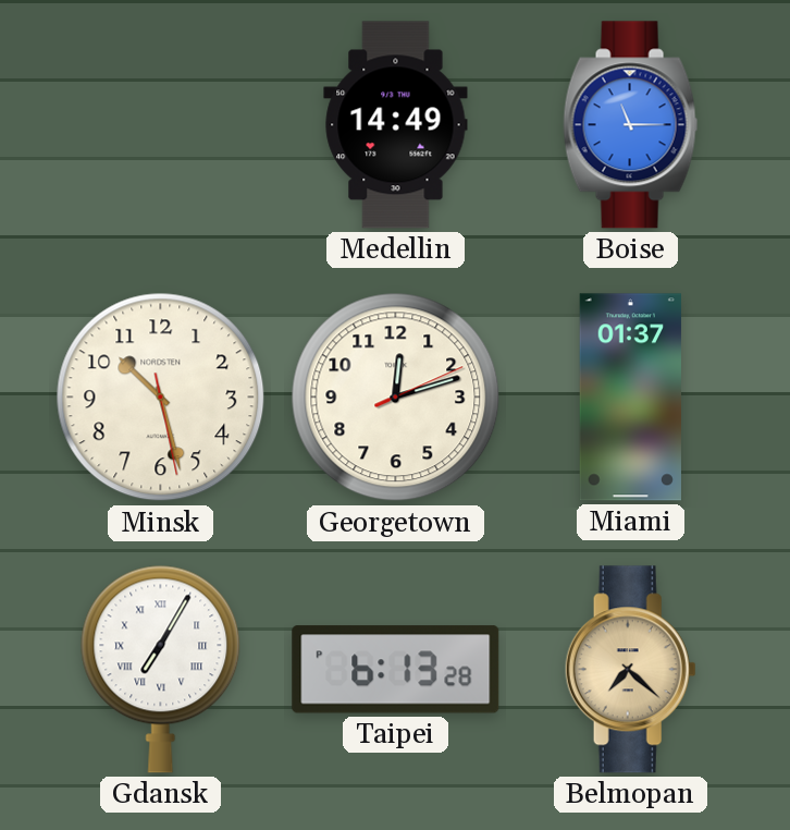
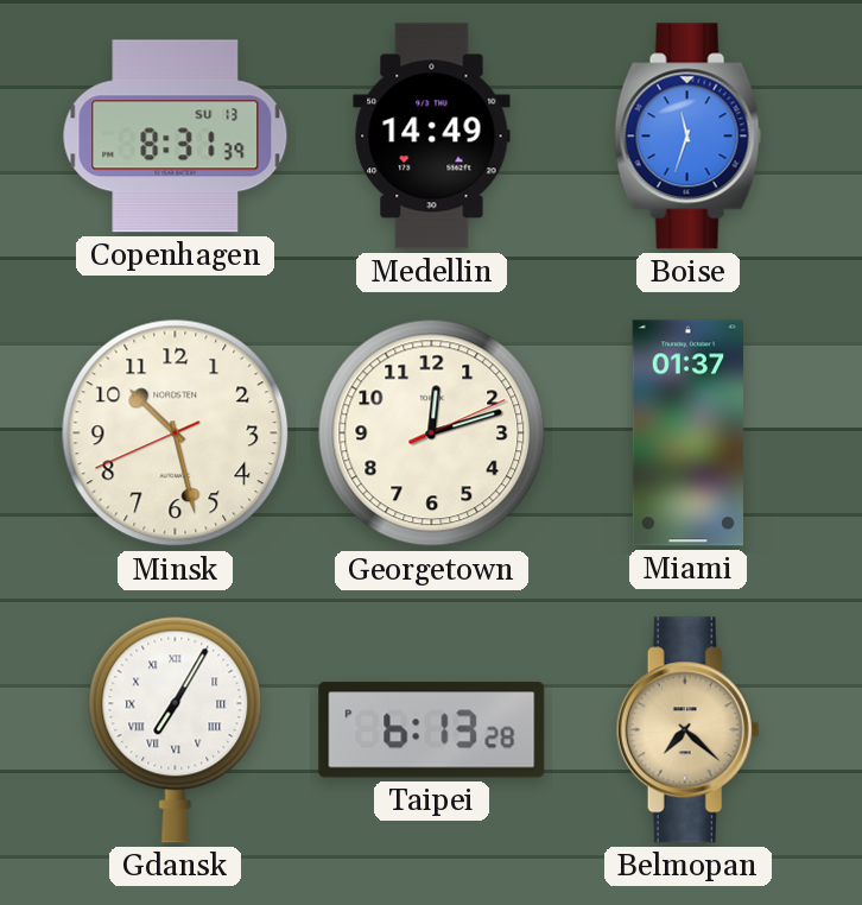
Copenhagen: none -> 8:31 (176, 137)
Boise: 11:15 -> 11:33 (689, 137)
Minsk: 10:27:28 -> 10:27:41 (176, 433)
